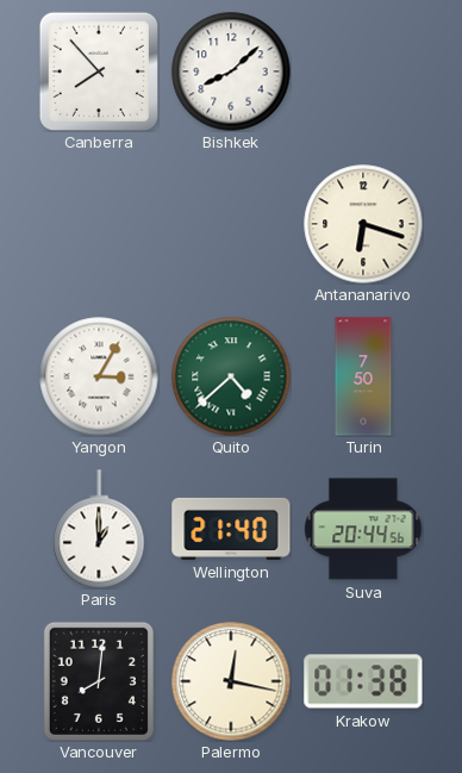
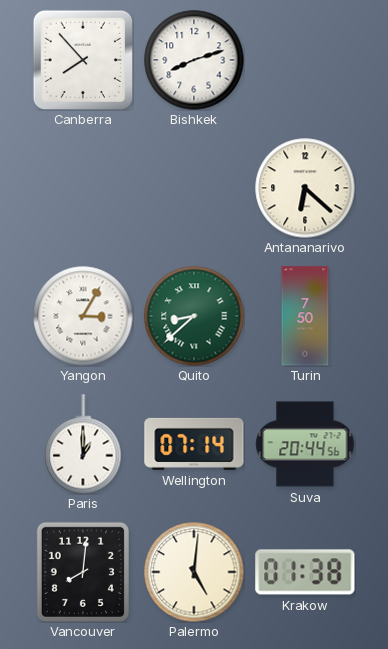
Bishkek: 8:08 -> 8:12 (194, 60)
Antananarivo: 6:18 -> 6:22 (305, 188)
Quito: 4:38 -> 8:38 (194, 316)
Wellington: 21:40 -> 07:14 (194, 444)
Palermo: 12:17 -> 5:01 (194, 572)
